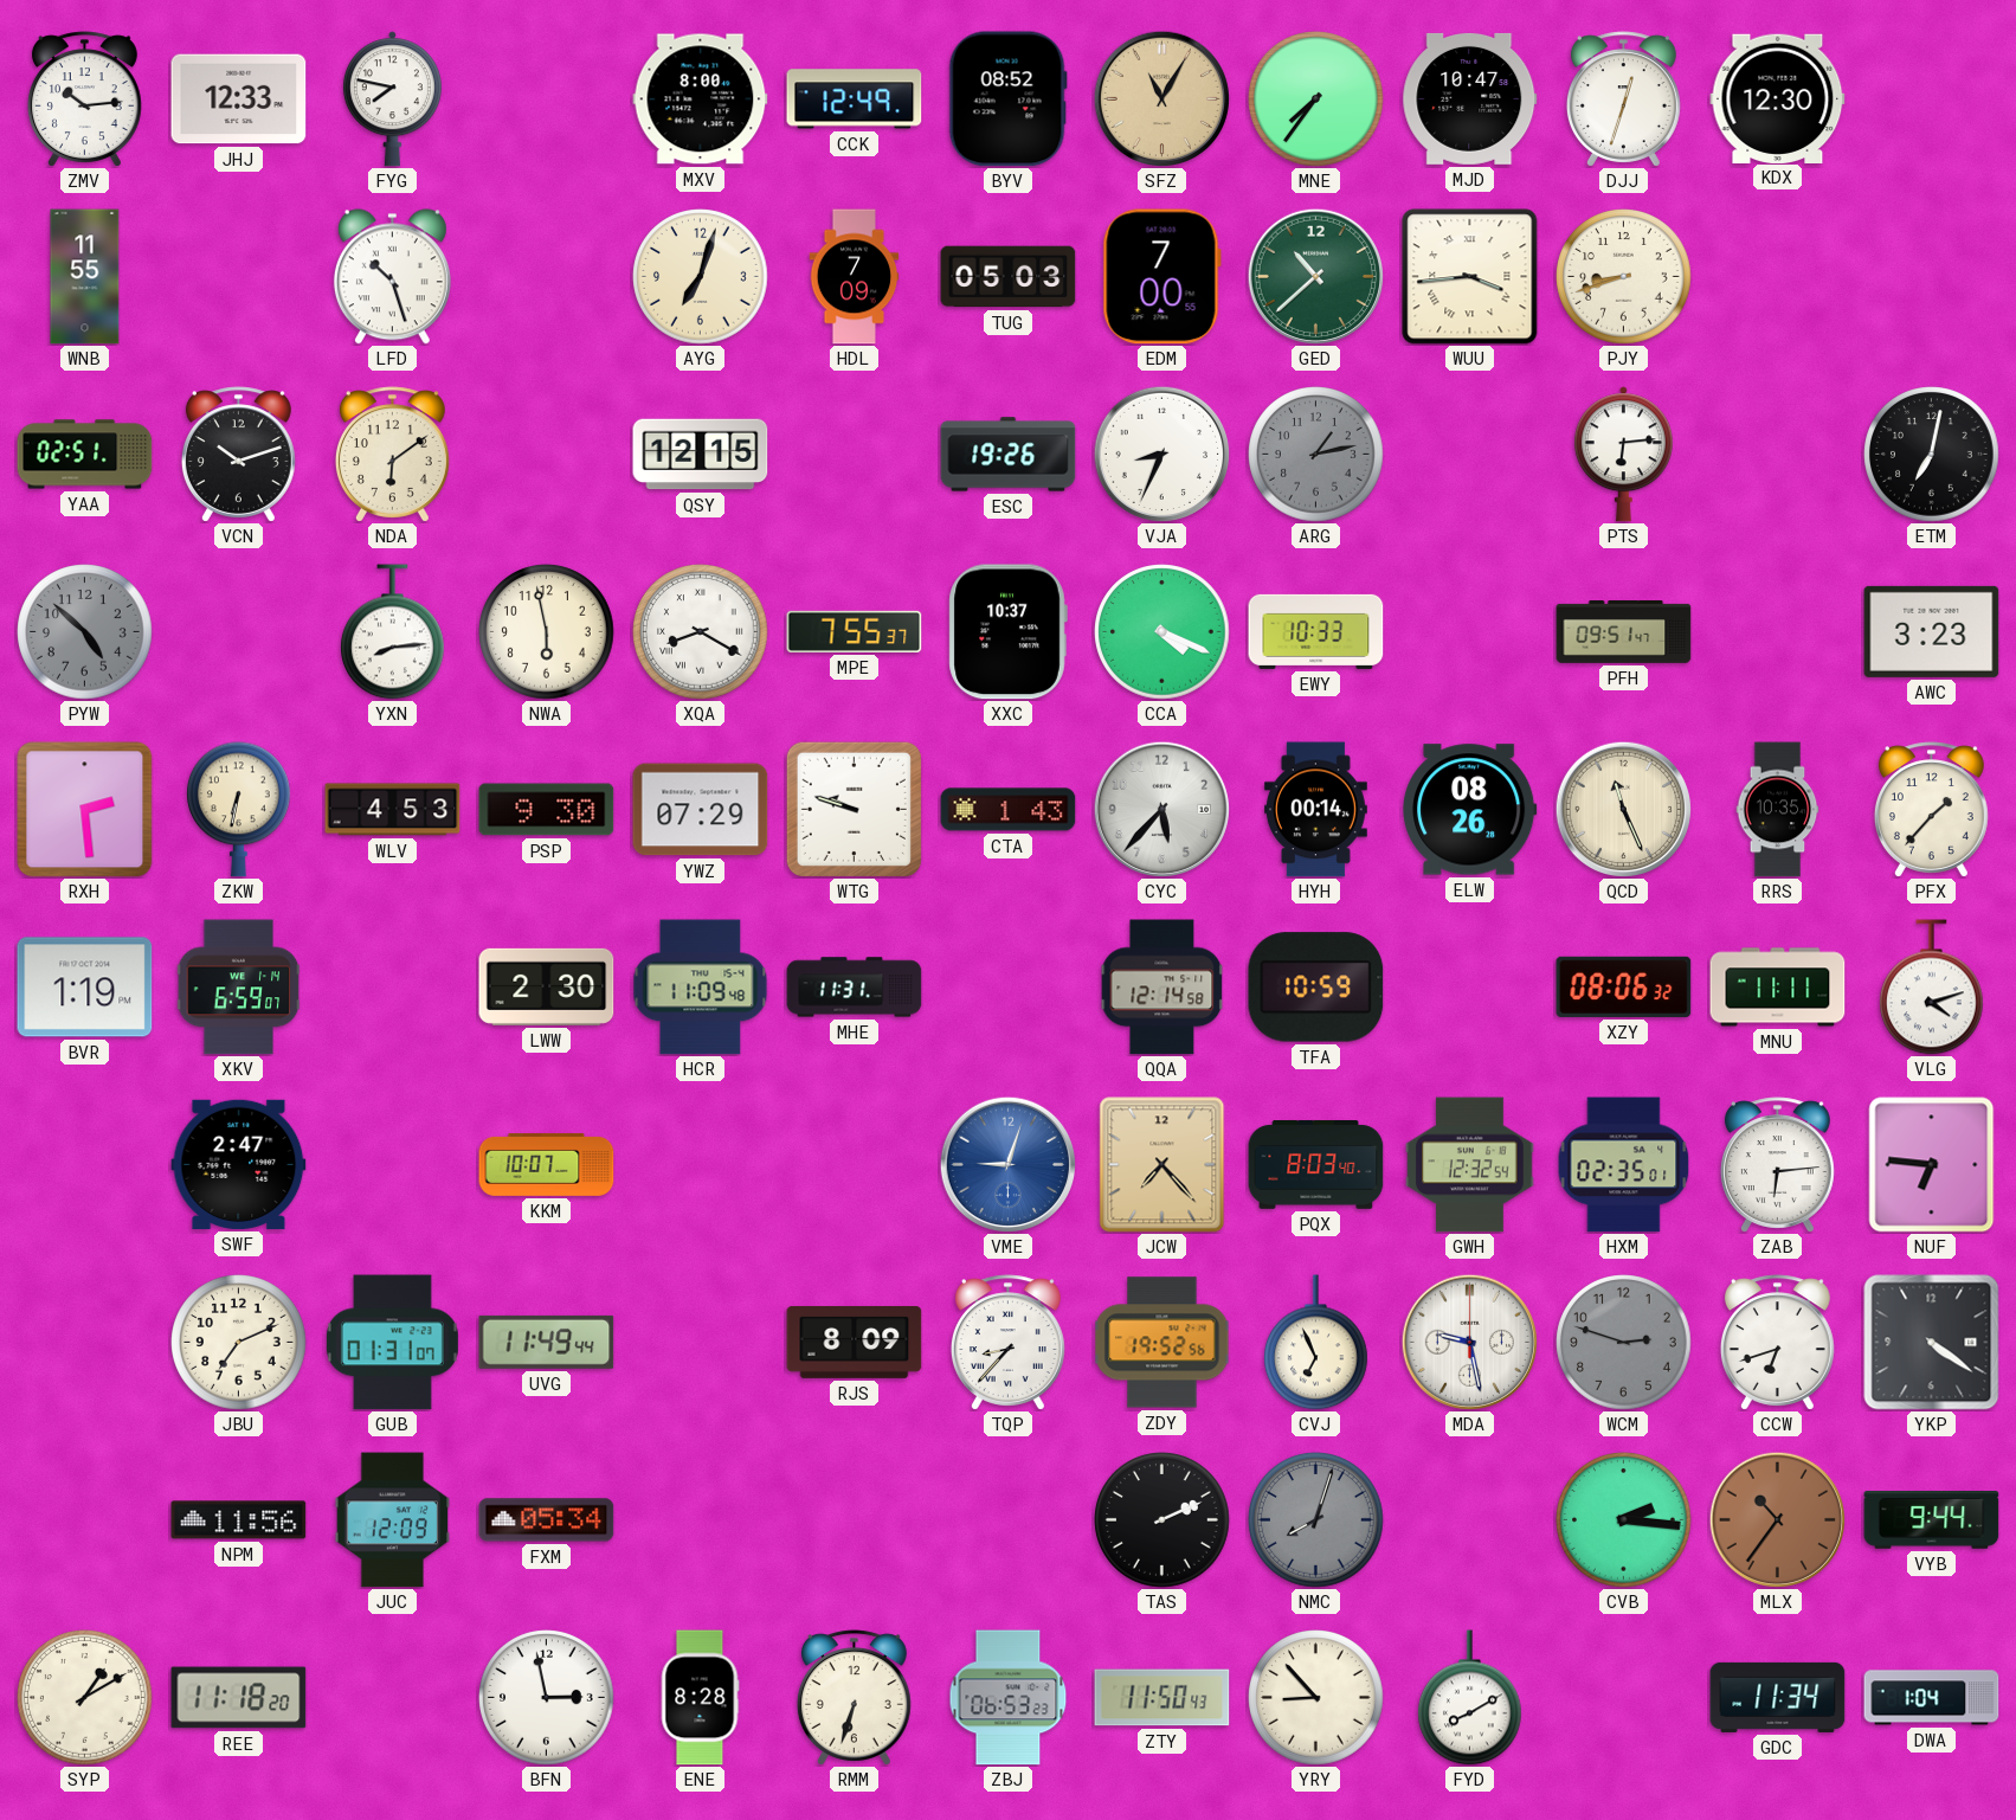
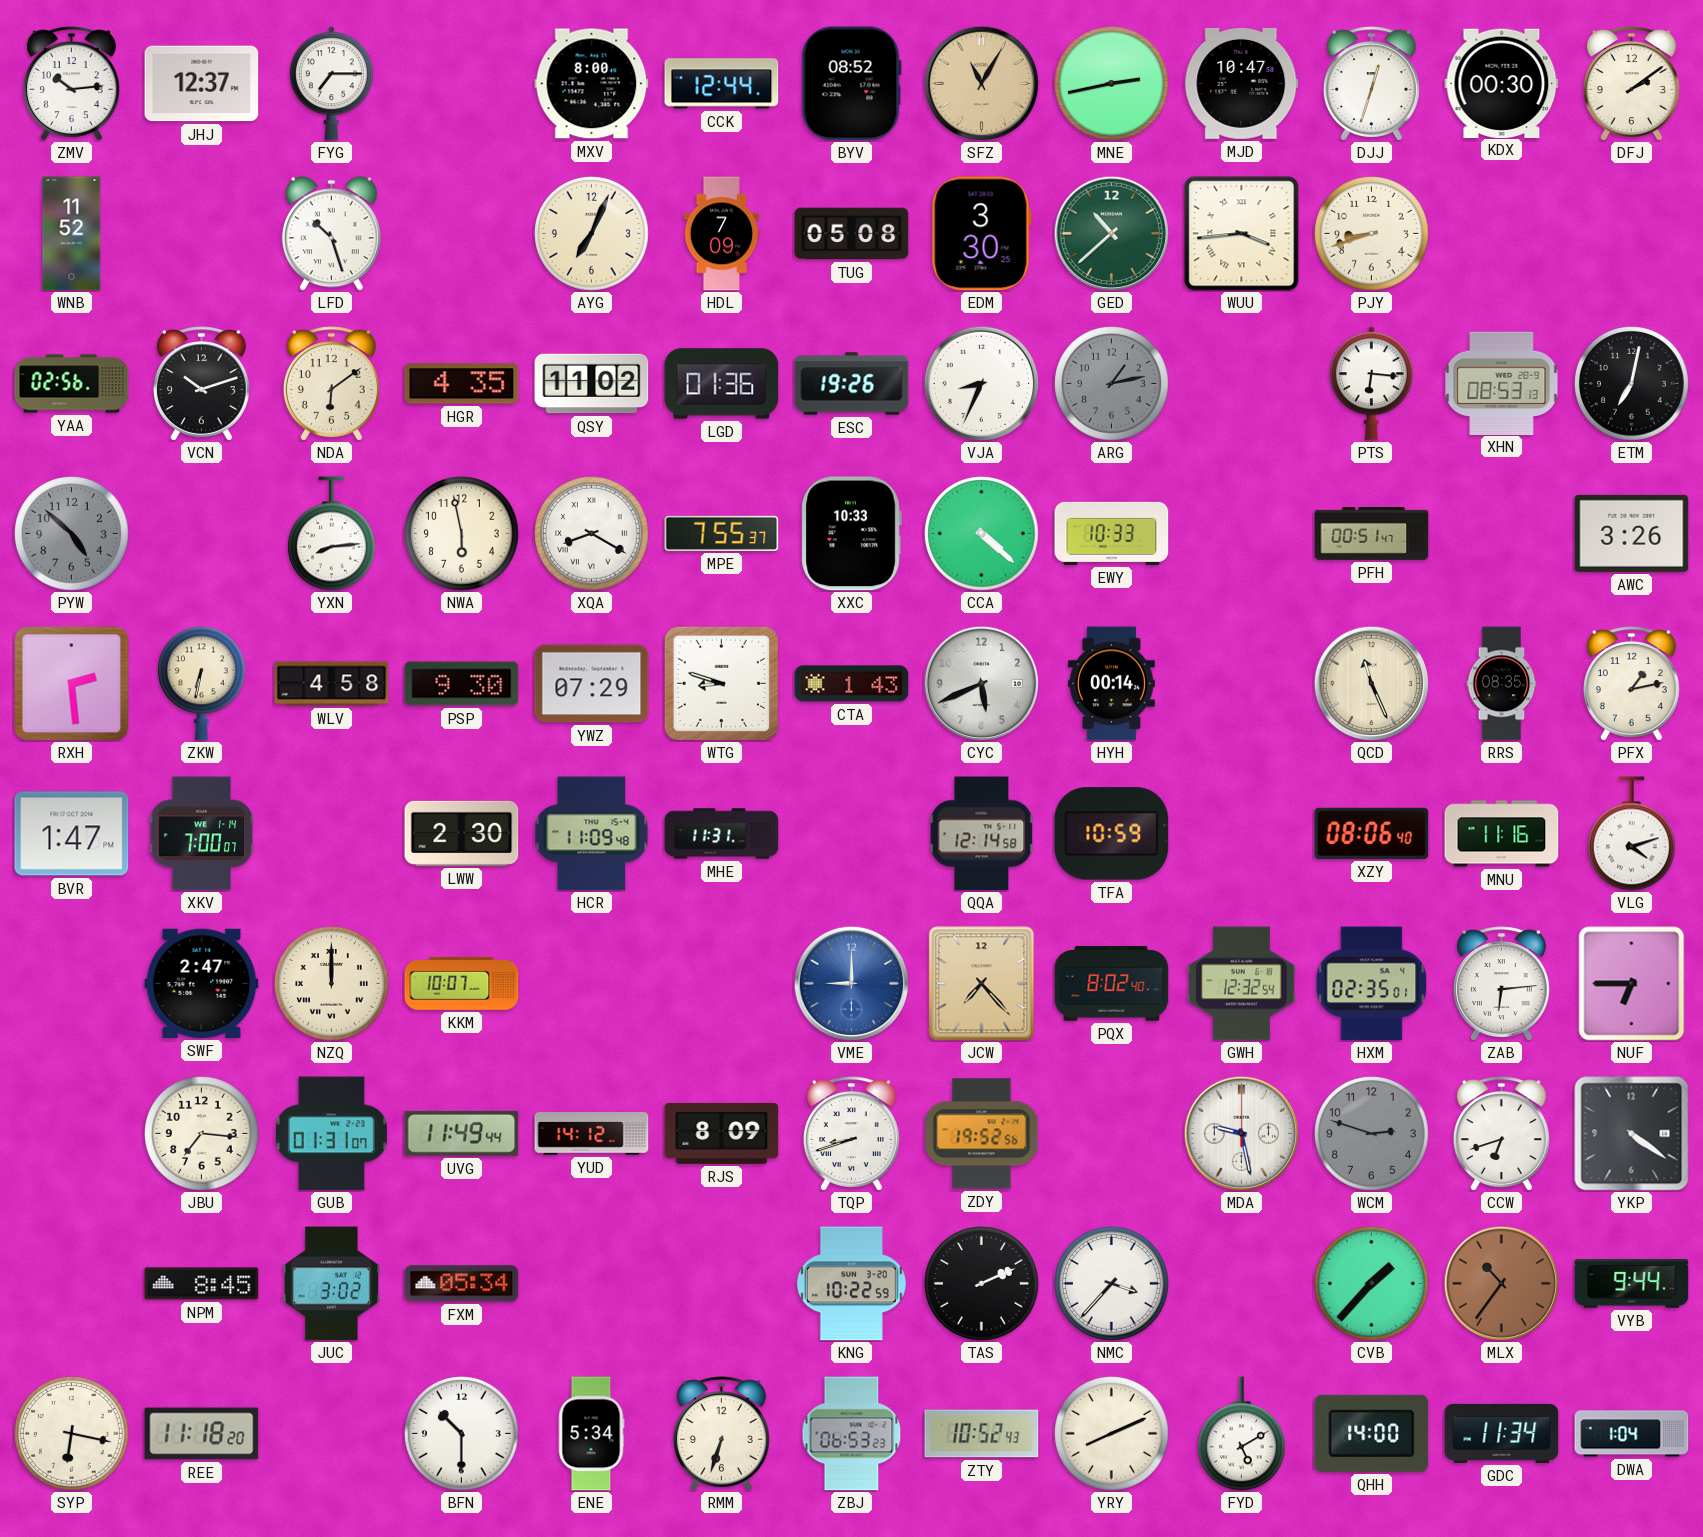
JHJ: 12:33 -> 12:37 (202, 84)
FYG: 7:47 -> 7:15 (331, 84)
CCK: 12:49 -> 12:44 (722, 84)
MNE: 7:36 -> 2:43 (1112, 84)
KDX: 12:30 -> 00:30 (1502, 83)
DFJ: none -> 2:09 (1631, 84)
WNB: 11:55 -> 11:52 (72, 234)
AYG: 7:03 -> 7:04 (592, 234)
TUG: 05:03 -> 05:08 (852, 234)
EDM: 7:00 -> 3:30 (981, 234)
YAA: 02:51 -> 02:56 (72, 384)
HGR: none -> 4:35 (462, 384)
QSY: 12:15 -> 11:02 (592, 384)
LGD: none -> 01:36 (722, 384)
PTS: 6:14 -> 6:16 (1371, 384)
XHN: none -> 08:53 (1502, 383)
XXC: 10:37 -> 10:33 (851, 534)
CCA: 4:19 -> 4:22 (982, 534)
PFH: 09:51 -> 00:51 (1372, 534)
AWC: 3:23 -> 3:26 (1632, 533)
WLV: 4:53 -> 4:58 (332, 684)
WTG: 9:48 -> 8:48 (721, 683)
CYC: 5:37 -> 5:41 (981, 683)
ELW: 08:26 -> none (1470, 810)
RRS: 10:35 -> 08:35 (1502, 684)
PFX: 1:37 -> 1:13 (1631, 684)
BVR: 1:19 -> 1:47 (72, 834)
XKV: 6:59 -> 7:00 (202, 834)
XZY: 08:06:32 -> 08:06:40 (1372, 833)
MNU: 11:11 -> 11:16 (1502, 834)
NZQ: none -> 12:00 (332, 984)
VME: 9:03 -> 9:00 (851, 983)
PQX: 8:03 -> 8:02 (1112, 984)
NUF: 6:46 -> 6:45 (1632, 984)
JBU: 7:11 -> 7:16 (202, 1134)
YUD: none -> 14:12 (592, 1134)
TQP: 8:37 -> 8:42 (851, 1134)
CVJ: 6:56 -> none (1316, 1343)
NPM: 11:56 -> 8:45 (202, 1284)
JUC: 12:09 -> 3:02 (332, 1284)
KNG: none -> 10:22 (851, 1284)
NMC: 8:03 -> 3:37 (1112, 1284)
NMC dial: grey -> white (1112, 1284)
CVB: 2:16 -> 1:37 (1372, 1284)
SYP: 1:10 -> 6:17 (72, 1434)
BFN: 2:58 -> 10:30 (462, 1434)
ENE: 8:28 -> 5:34 (591, 1434)
ZTY: 11:50 -> 10:52 (982, 1434)
YRY: 8:53 -> 8:11 (1112, 1434)
FYD: 8:10 -> 5:10 (1242, 1434)
QHH: none -> 14:00 (1372, 1433)
